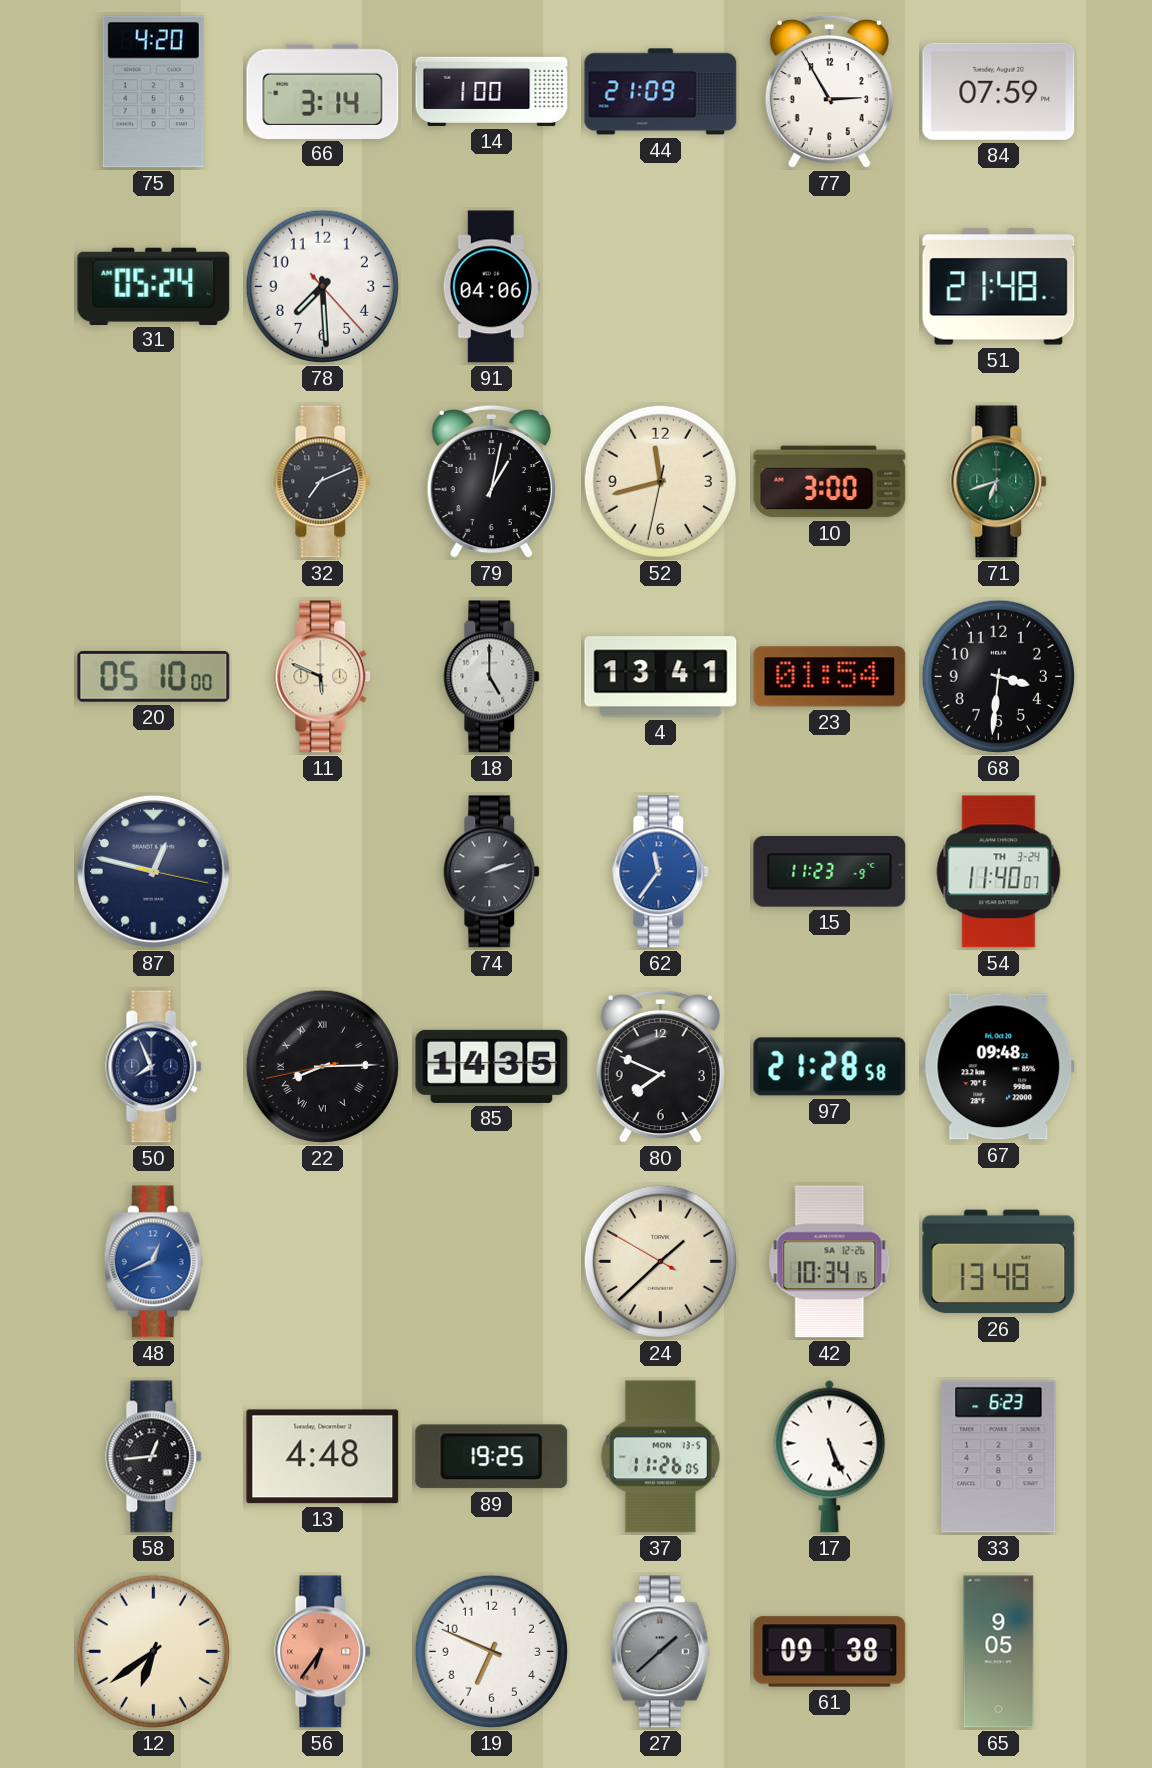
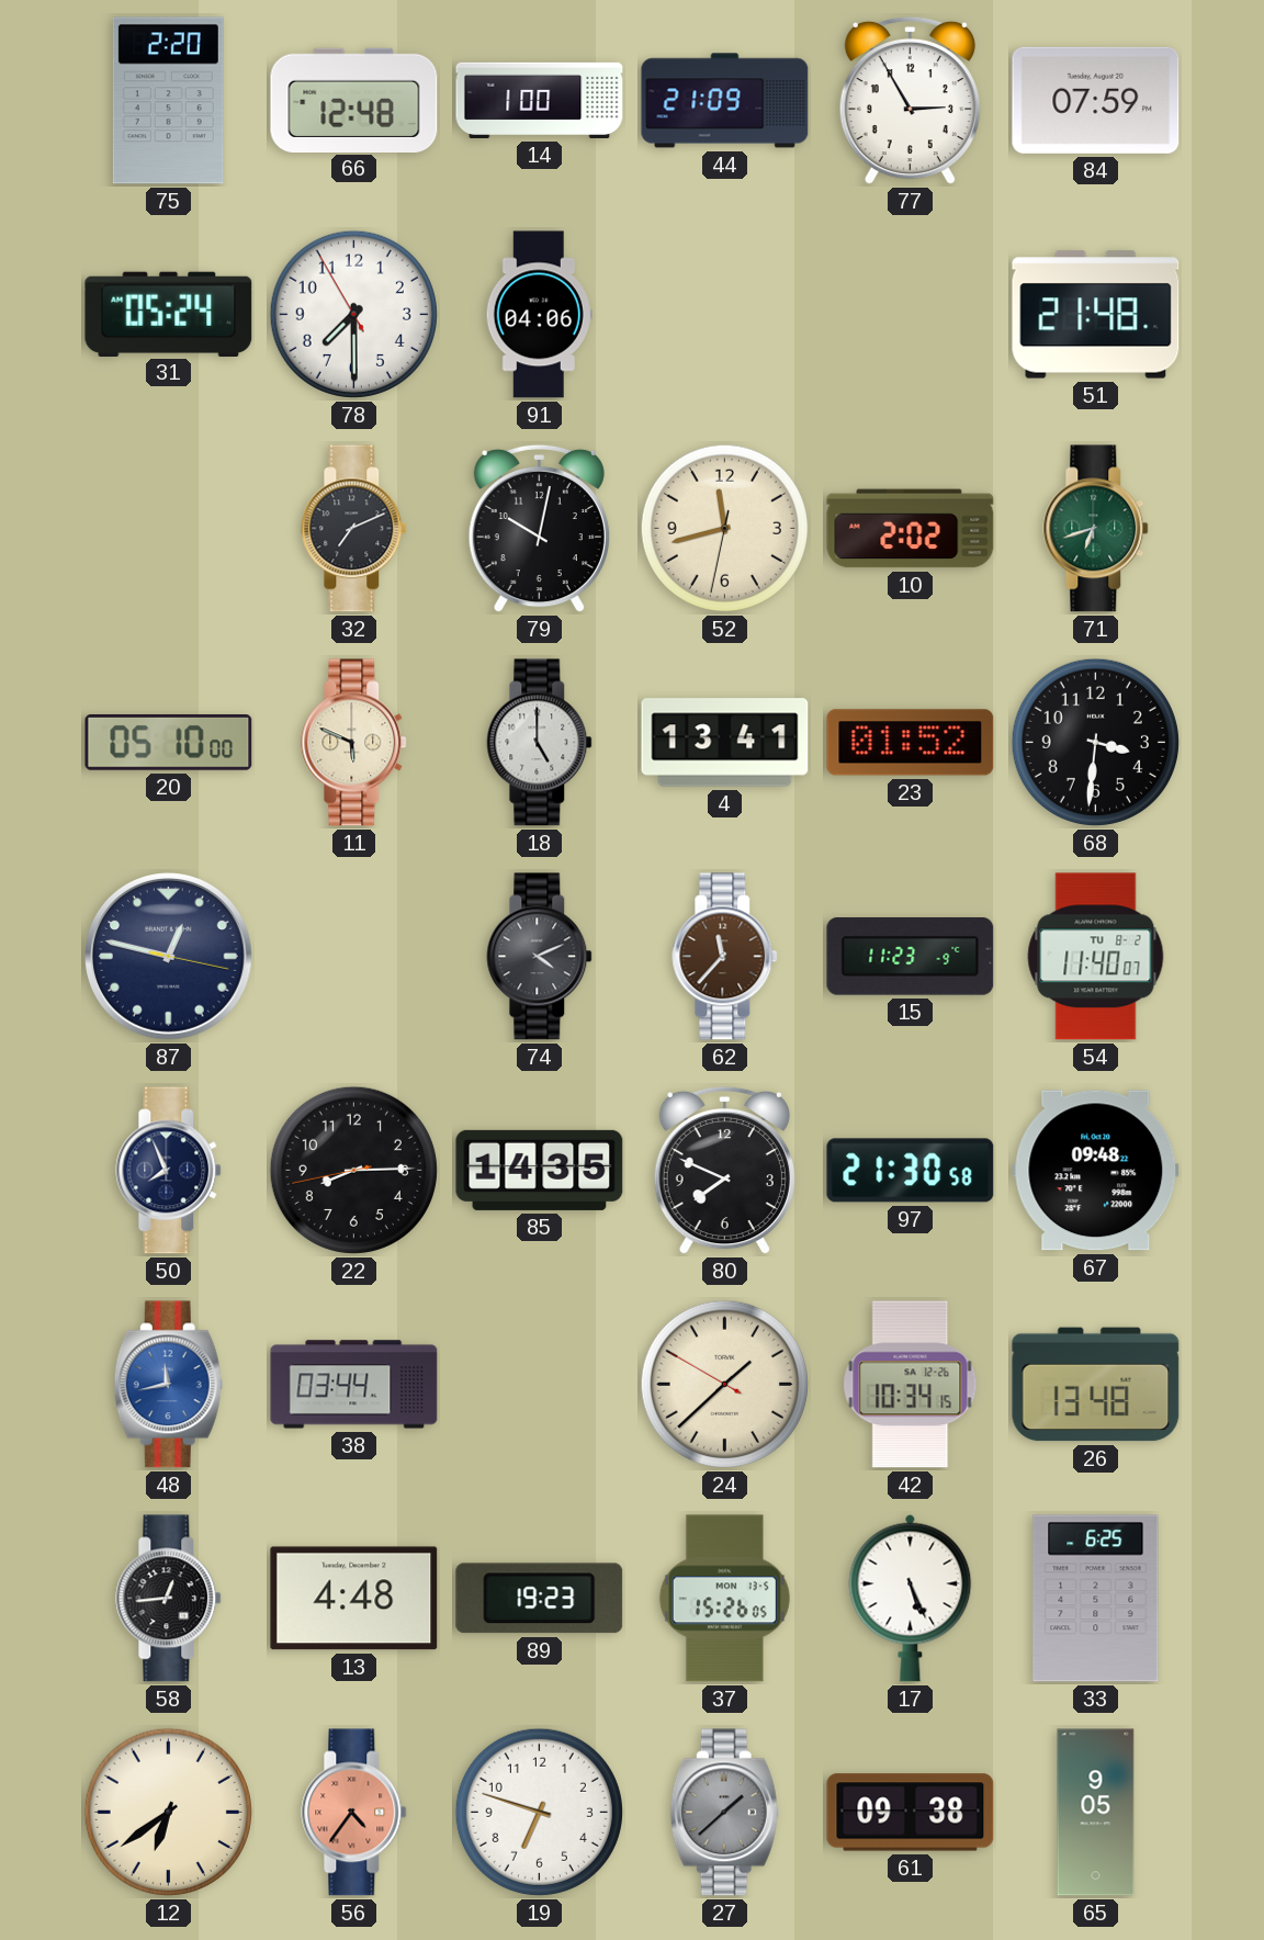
75: 4:20 -> 2:20 (168, 101)
66: 3:14 -> 12:48 (354, 100)
78: 7:29:23 -> 7:29:55 (353, 314)
79: 1:02 -> 10:02 (539, 529)
10: 3:00 -> 2:02 (911, 529)
23: 01:54 -> 01:52 (911, 743)
74: 2:12 -> 4:11 (540, 957)
62: 11:36 -> 11:37 (725, 957)
62 dial: blue -> brown (725, 957)
54 date: TH 3-24 -> TU 8-2 (1096, 957)
22 numerals: Roman -> Arabic (353, 1170)
97: 21:28 -> 21:30 (911, 1171)
48: 12:41 -> 11:43 (168, 1385)
38: none -> 03:44 (354, 1385)
89: 19:25 -> 19:23 (540, 1599)
37: 11:26 -> 15:26 (724, 1599)
33: 6:23 -> 6:25 (1096, 1599)
56: 6:36 -> 4:36 (354, 1813)
19: 6:49 -> 6:48 (539, 1812)
